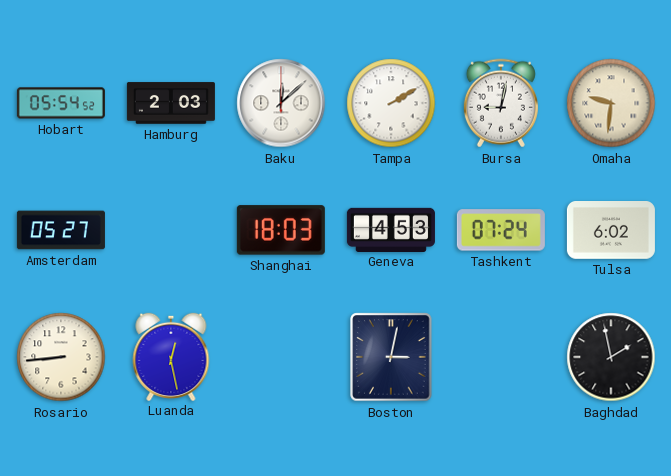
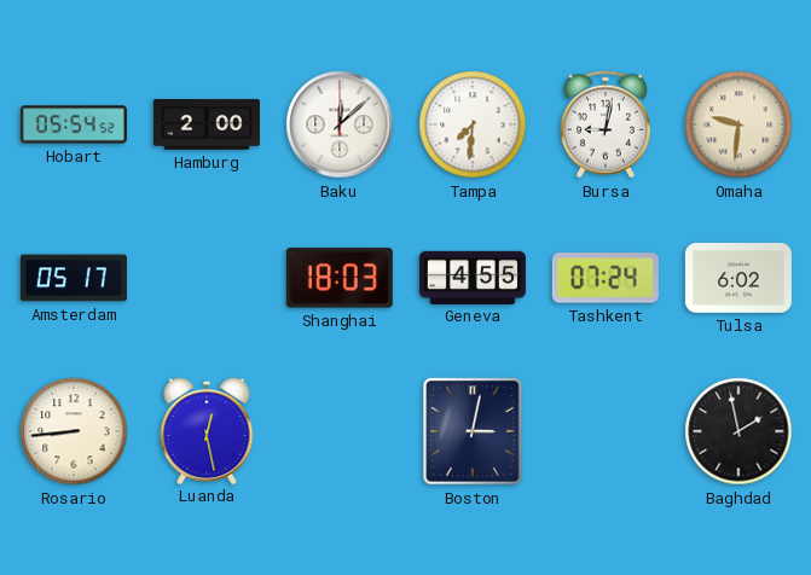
Hamburg: 2:03 -> 2:00 (207, 124)
Tampa: 2:10 -> 7:31 (473, 124)
Amsterdam: 05:27 -> 05:17 (74, 278)
Geneva: 4:53 -> 4:55 (473, 277)
